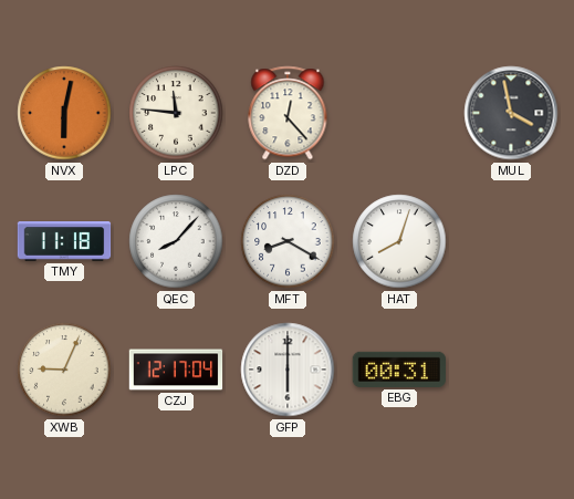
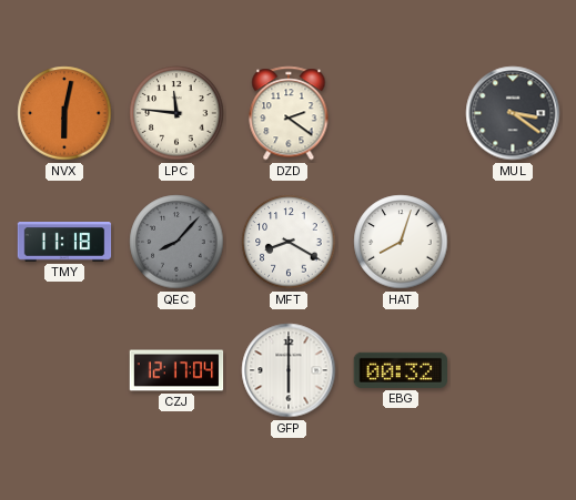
DZD: 12:23 -> 2:21 (289, 113)
MUL: 3:58 -> 3:21 (513, 113)
QEC dial: white -> grey (176, 242)
XWB: 9:04 -> none (64, 370)
EBG: 00:31 -> 00:32 (401, 370)
